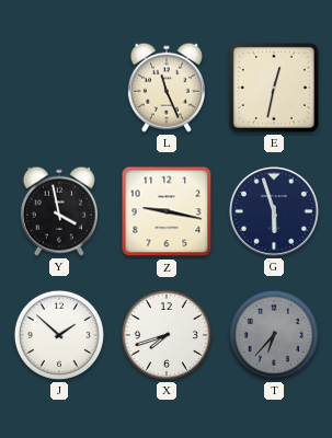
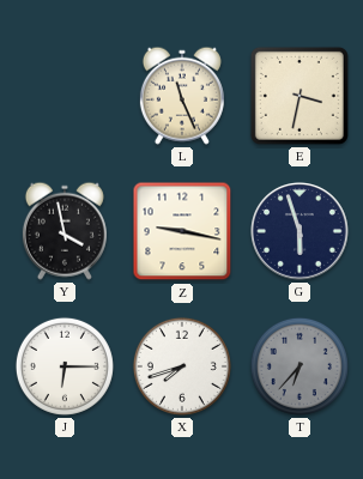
E: 12:32 -> 3:32 (300, 96)
J: 1:52 -> 6:15 (65, 366)
